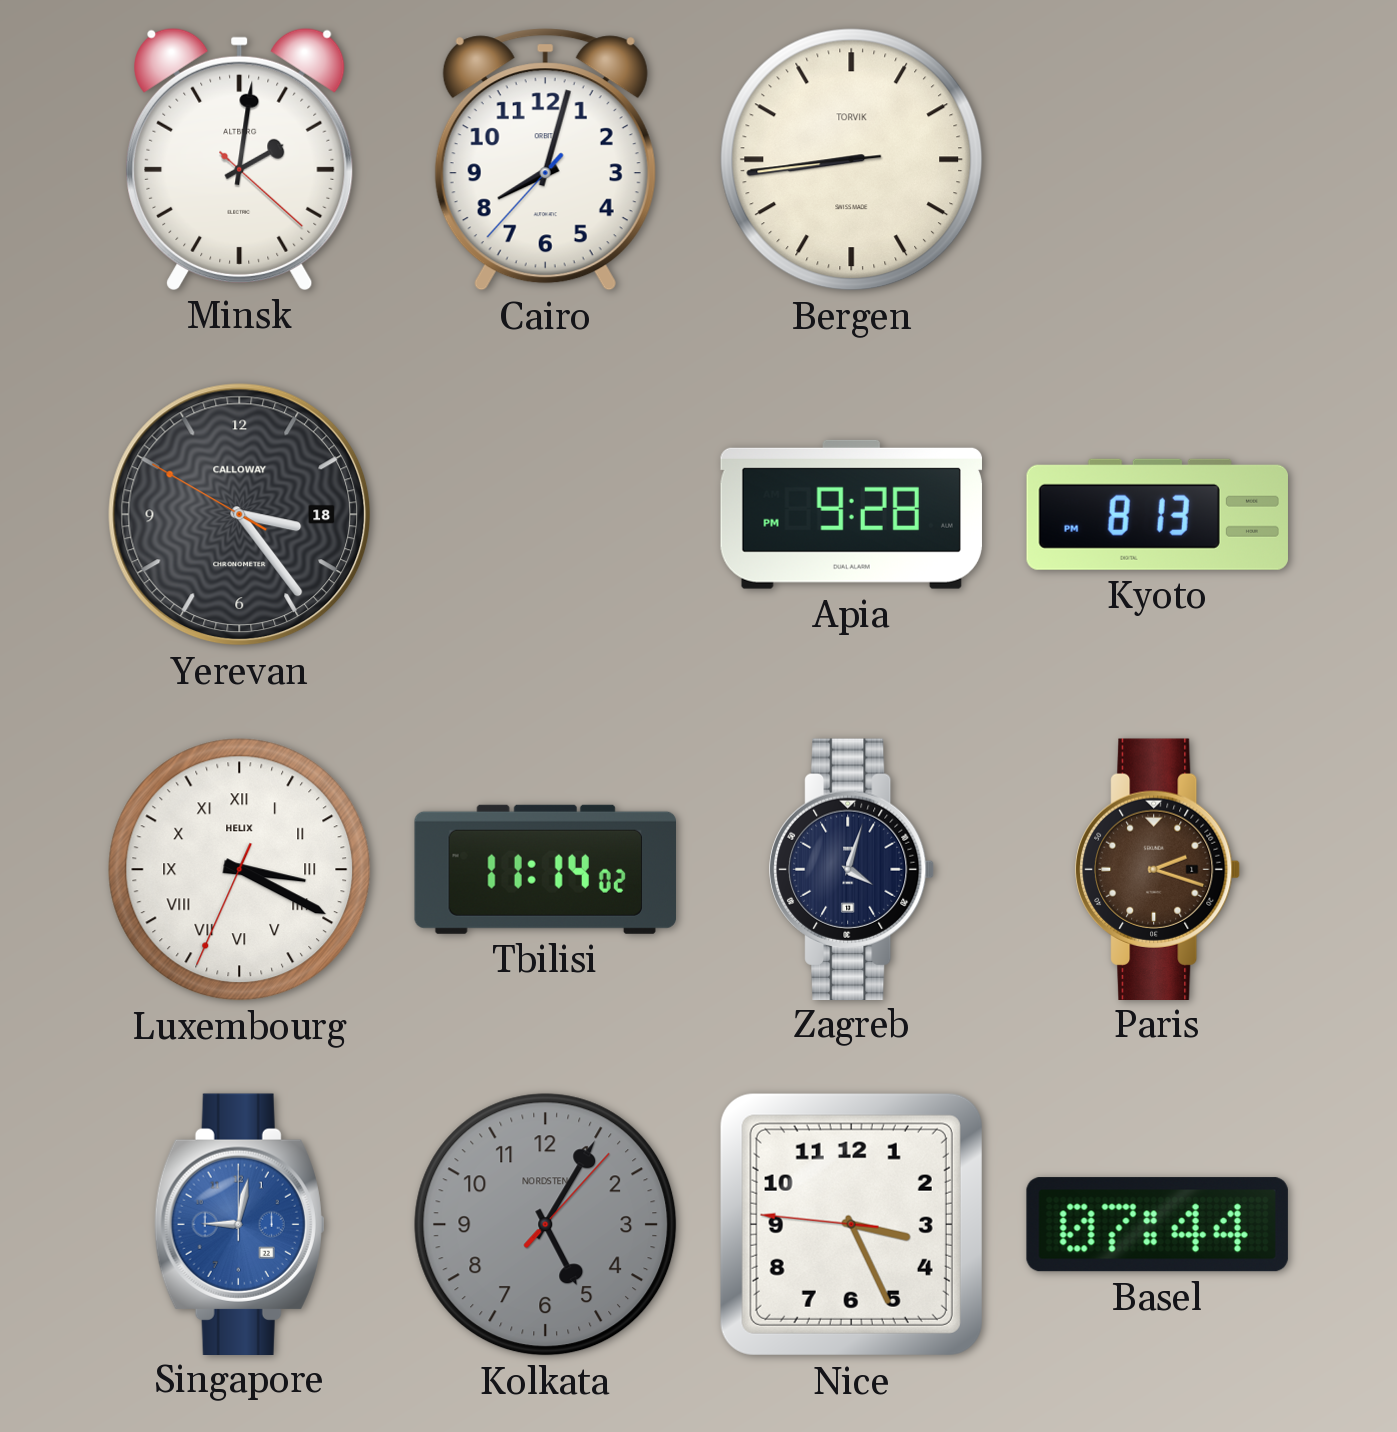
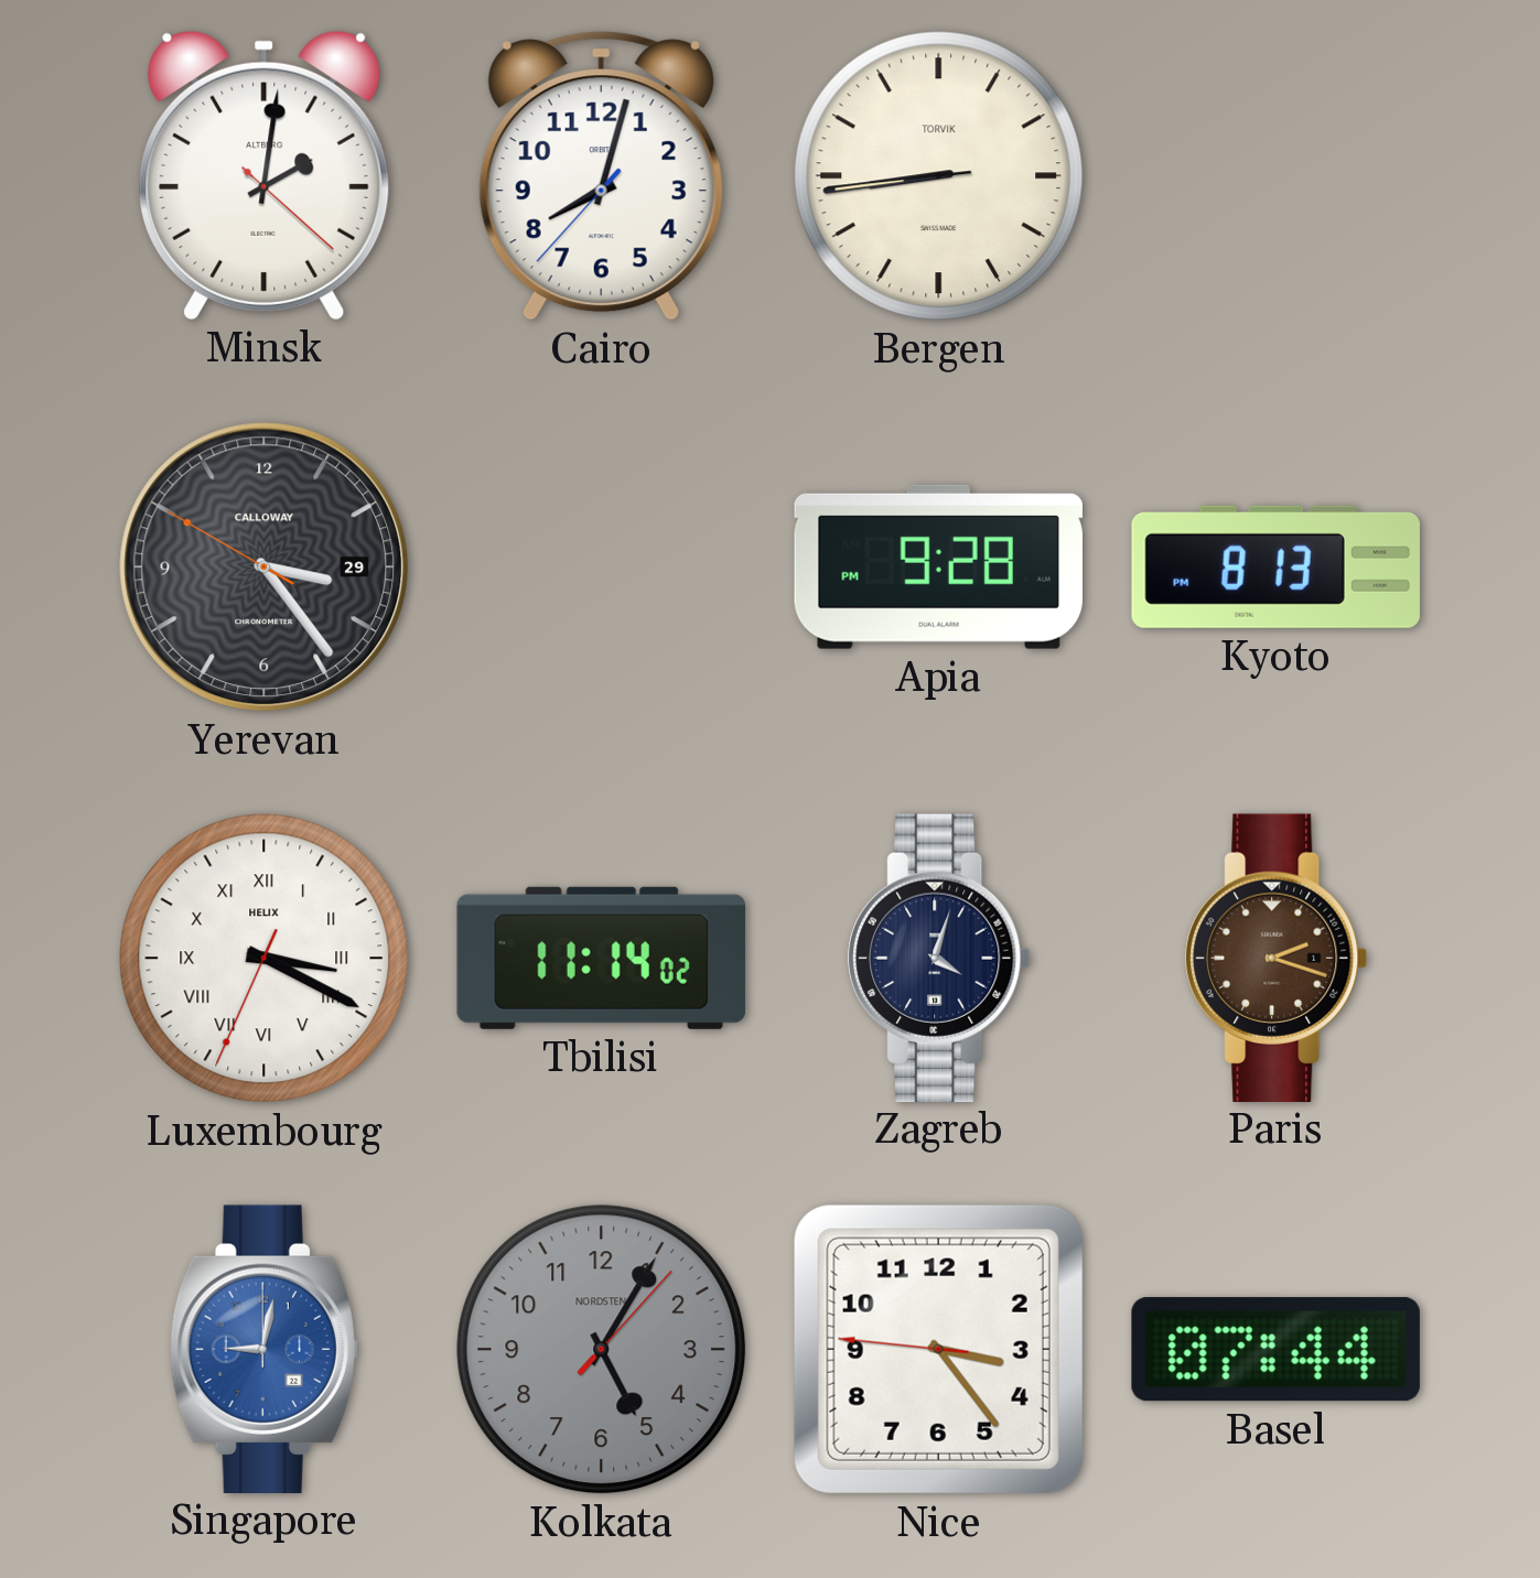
Yerevan date: 18 -> 29 (265, 568)
Nice: 3:25 -> 3:23 (938, 1349)
